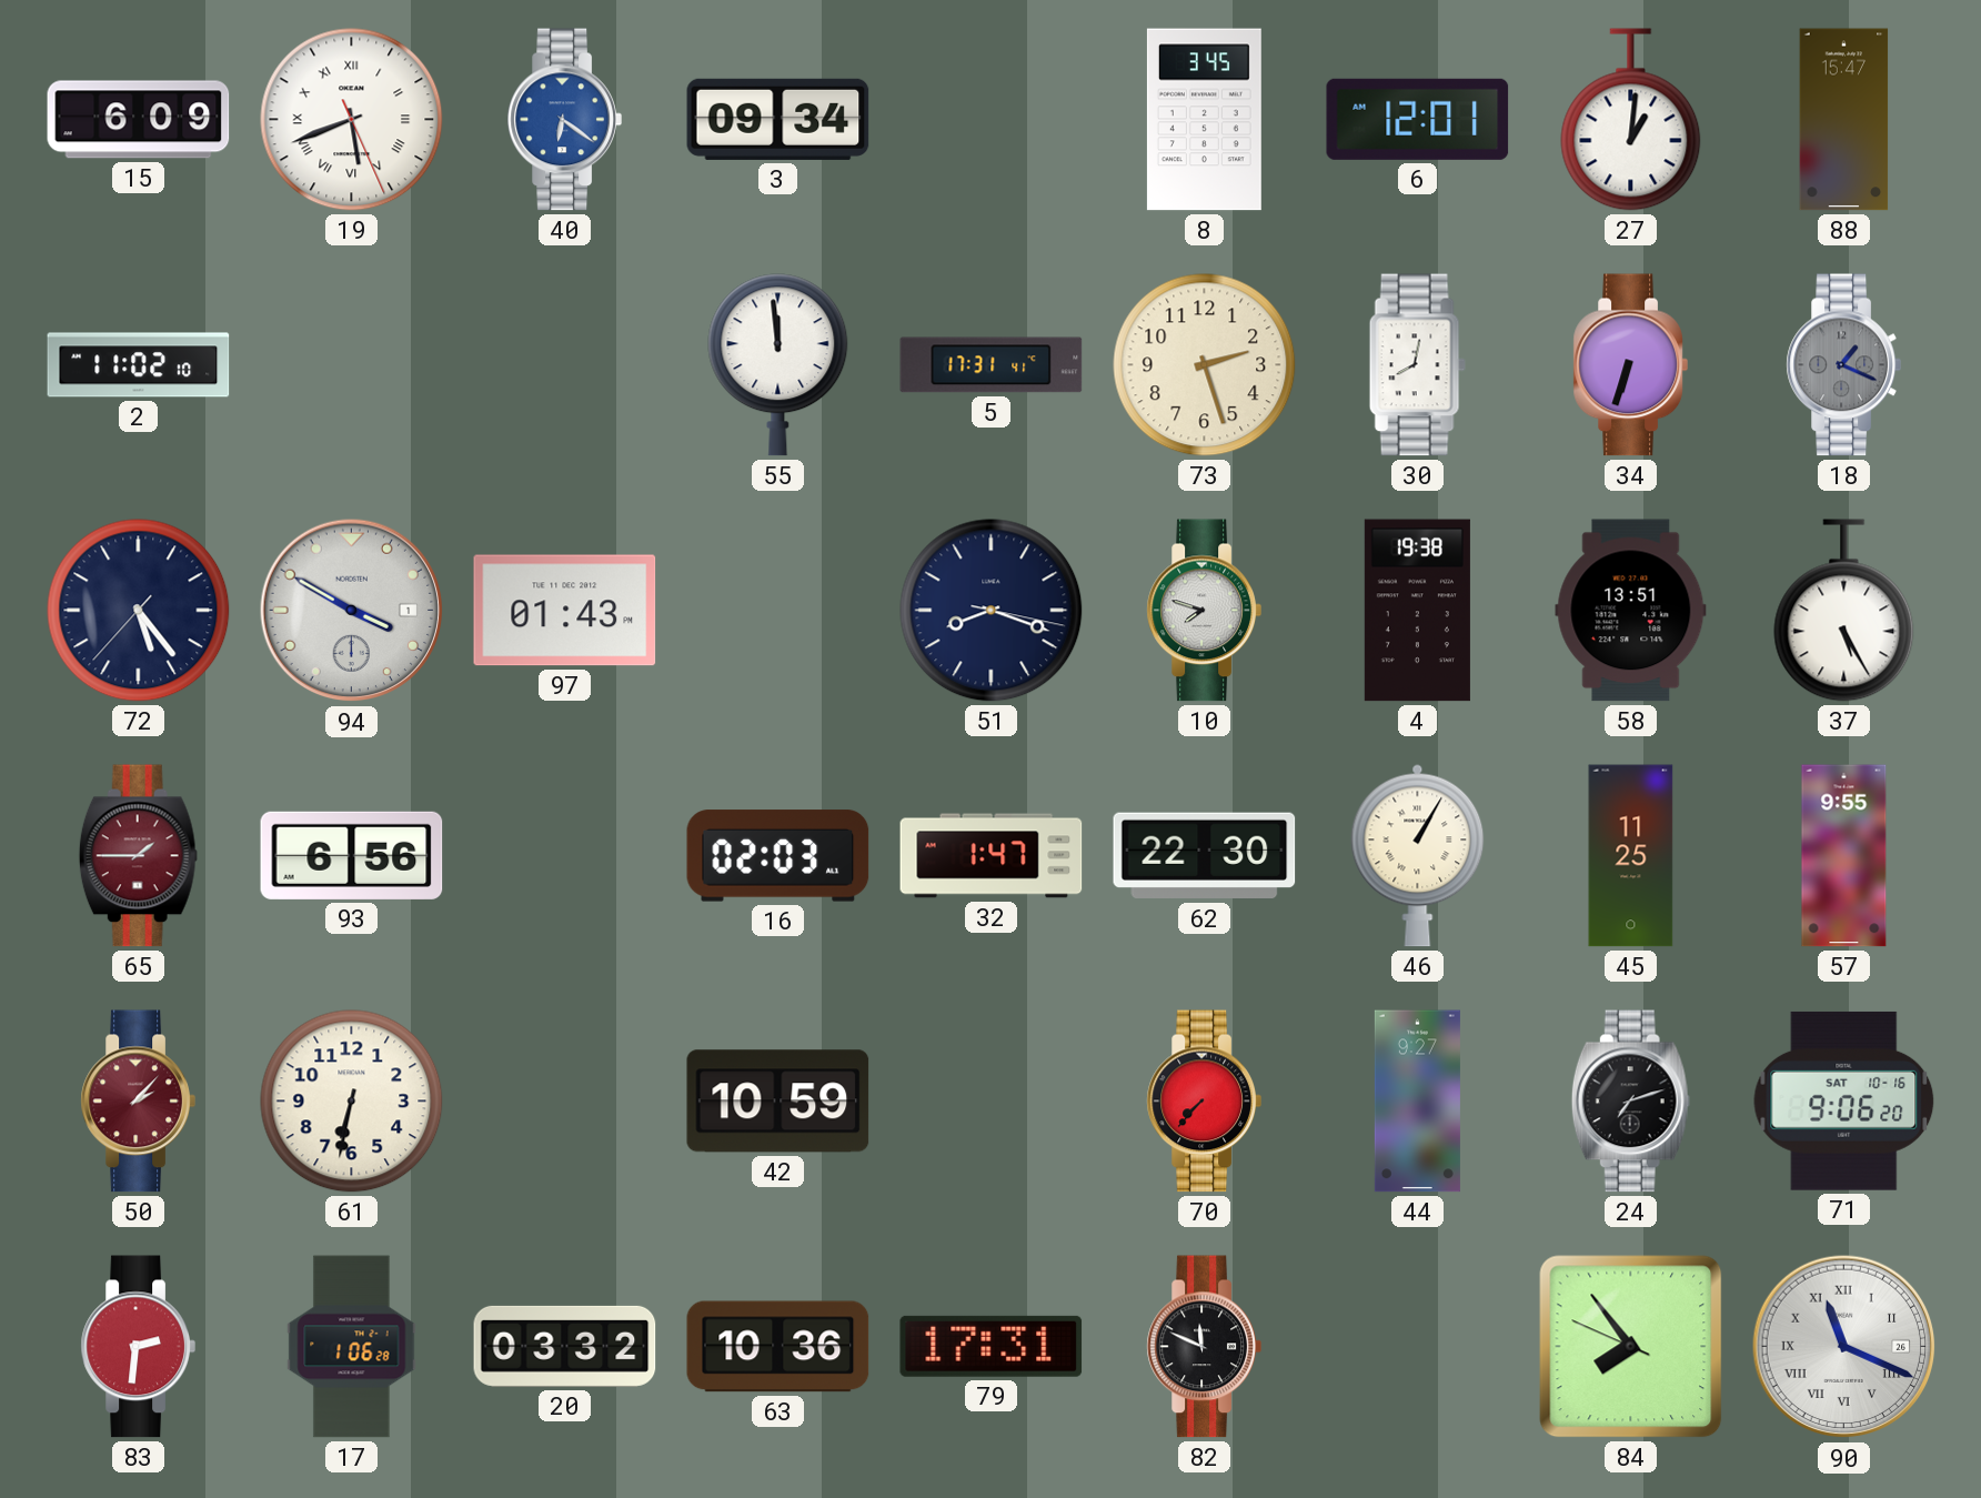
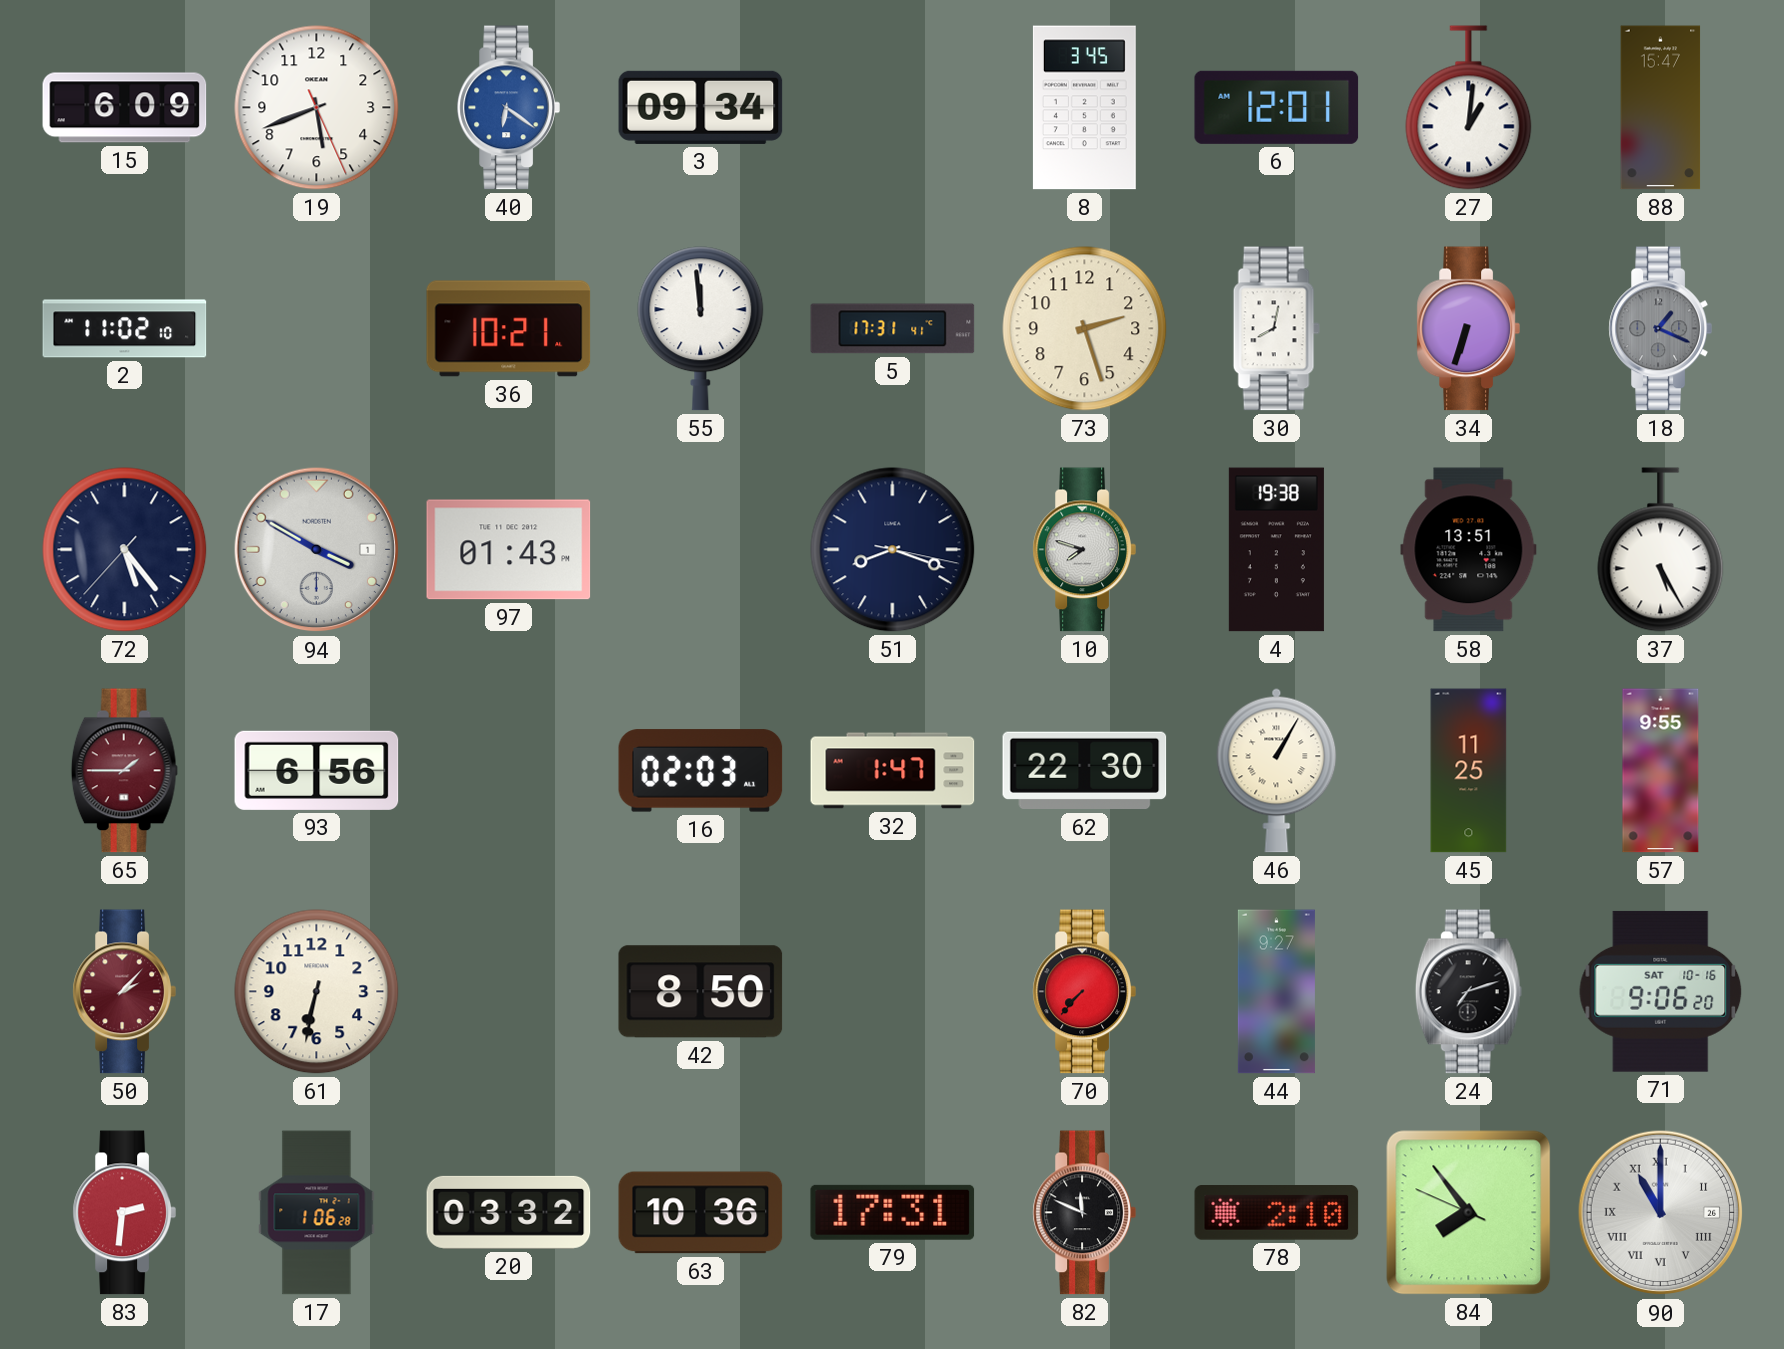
19 numerals: Roman -> Arabic (317, 108)
36: none -> 10:21 (509, 329)
42: 10:59 -> 8:50 (701, 992)
78: none -> 2:10 (1277, 1213)
90: 11:19 -> 11:00 (1661, 1213)
